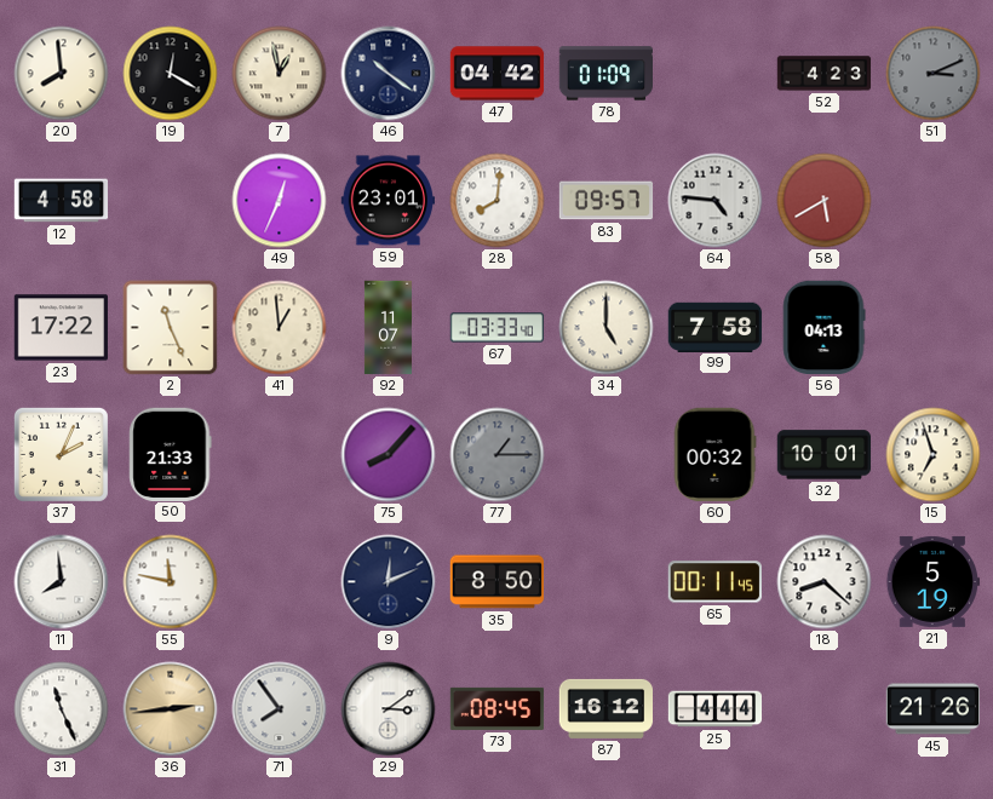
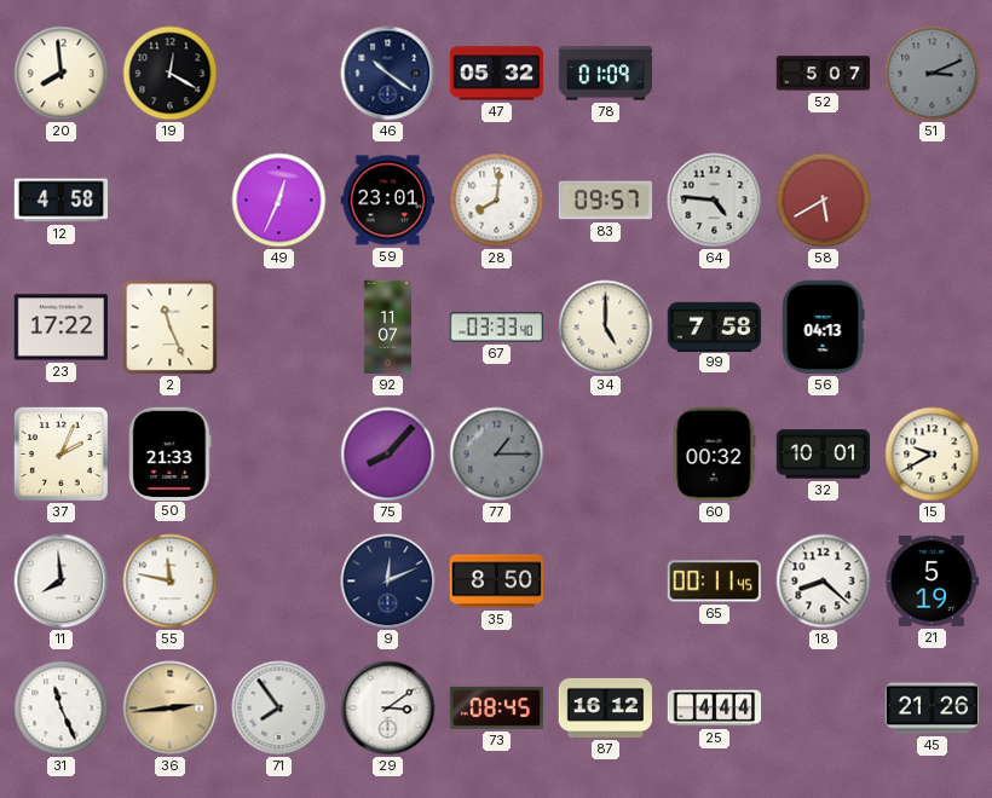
7: 12:58 -> none (280, 74)
47: 04:42 -> 05:32 (497, 74)
52: 4:23 -> 5:07 (824, 74)
41: 12:59 -> none (280, 328)
15: 6:57 -> 9:40 (933, 455)
